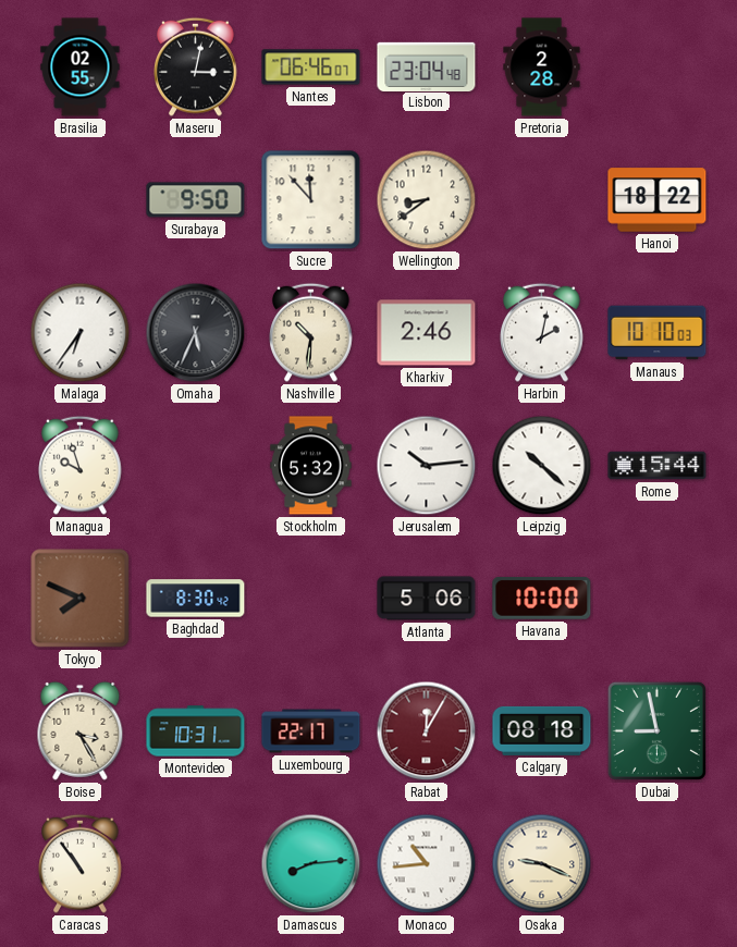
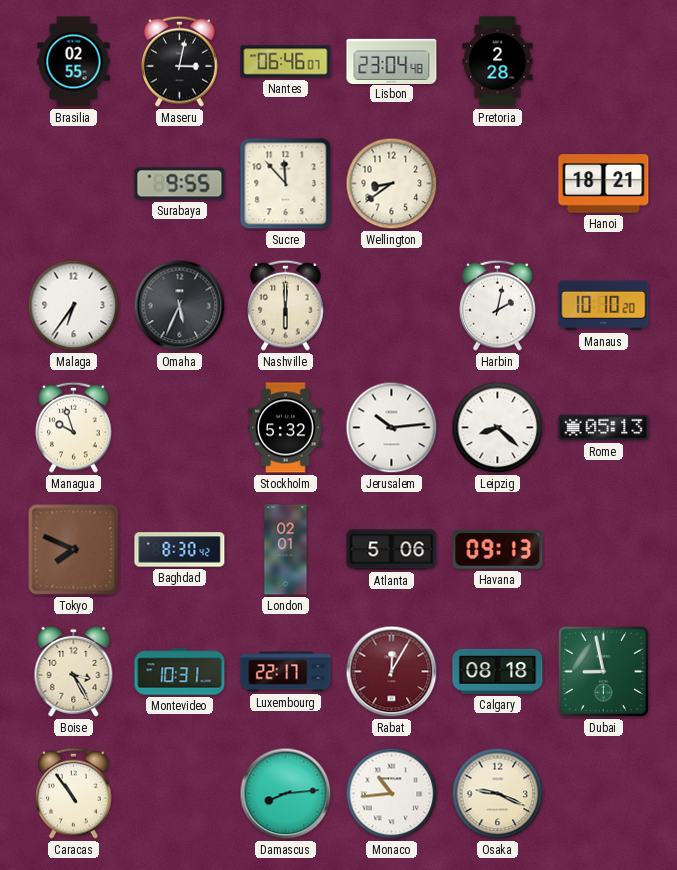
Surabaya: 9:50 -> 9:55 (180, 184)
Hanoi: 18:22 -> 18:21 (604, 184)
Nashville: 10:31 -> 6:00 (286, 305)
Kharkiv: 2:46 -> none (427, 333)
Manaus: 10:10:03 -> 10:10:20 (604, 306)
Leipzig: 10:22 -> 8:22 (498, 428)
Rome: 15:44 -> 05:13 (604, 428)
London: none -> 02:01 (286, 550)
Havana: 10:00 -> 09:13 (498, 549)
